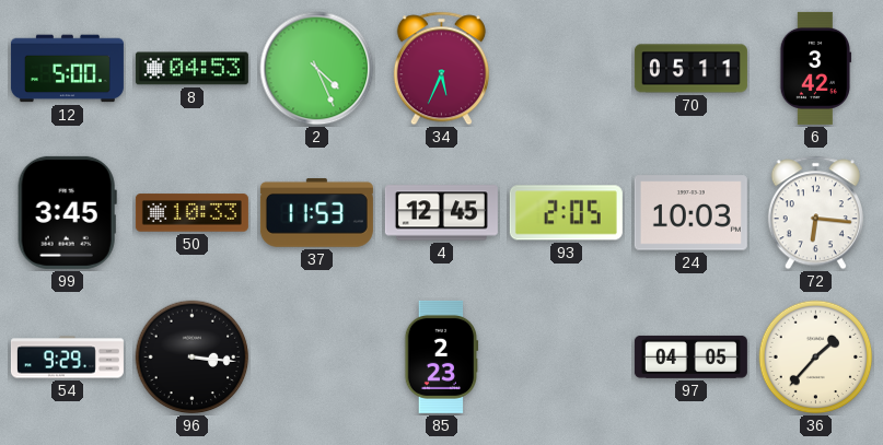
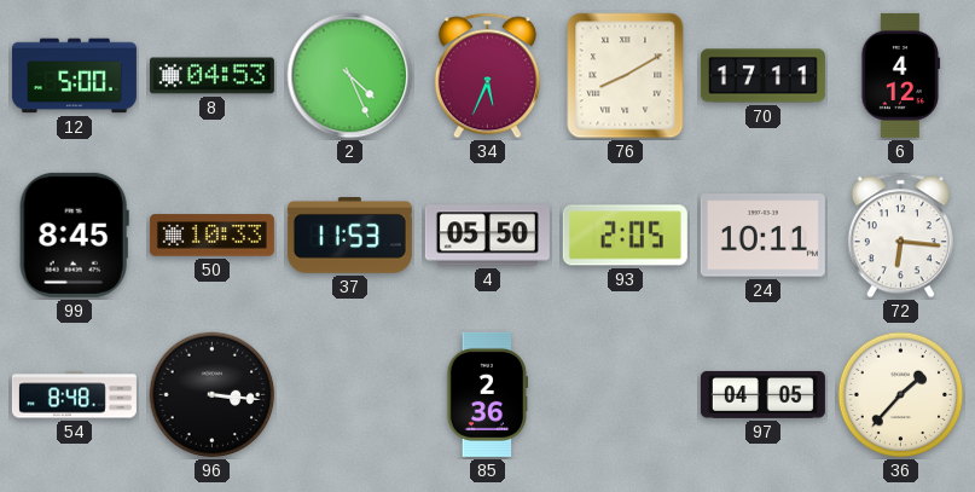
76: none -> 8:10 (626, 76)
70: 05:11 -> 17:11 (762, 76)
6: 3:42 -> 4:12 (900, 75)
99: 3:45 -> 8:45 (74, 235)
4: 12:45 -> 05:50 (487, 236)
24: 10:03 -> 10:11 (762, 236)
54: 9:29 -> 8:48 (74, 395)
85: 2:23 -> 2:36 (488, 394)
